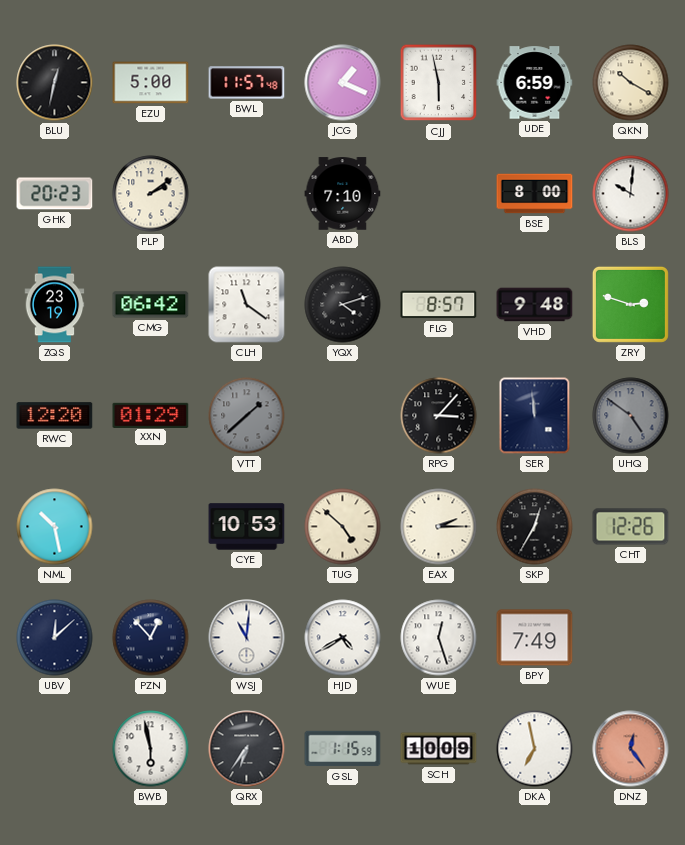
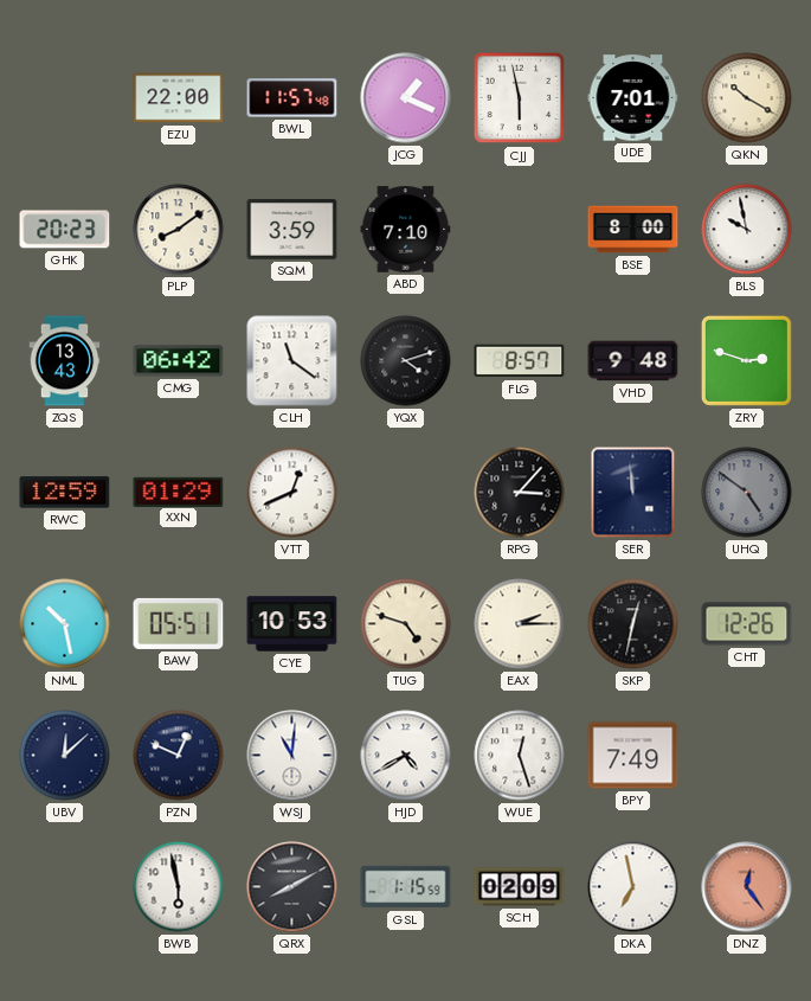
BLU: 12:32 -> none (55, 83)
EZU: 5:00 -> 22:00 (179, 98)
UDE: 6:59 -> 7:01 (633, 98)
PLP: 2:09 -> 8:09 (179, 230)
SQM: none -> 3:59 (292, 230)
BLS: 10:01 -> 9:58 (747, 230)
ZQS: 23:19 -> 13:43 (65, 361)
RWC: 12:20 -> 12:59 (65, 493)
VTT: 1:38 -> 12:41 (292, 493)
VTT dial: grey -> white (292, 493)
BAW: none -> 05:51 (179, 623)
TUG: 4:52 -> 4:48 (406, 624)
SKP: 12:35 -> 12:32 (633, 624)
PZN: 12:53 -> 12:49 (179, 756)
QRX: 6:36 -> 8:10 (292, 887)
SCH: 10:09 -> 02:09 (520, 887)
